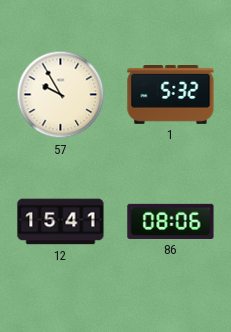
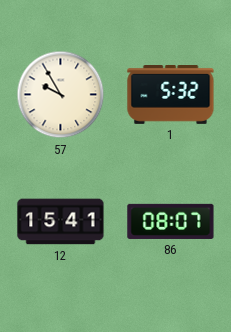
86: 08:06 -> 08:07 (171, 221)
